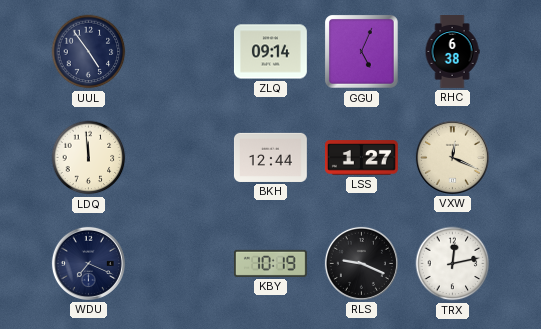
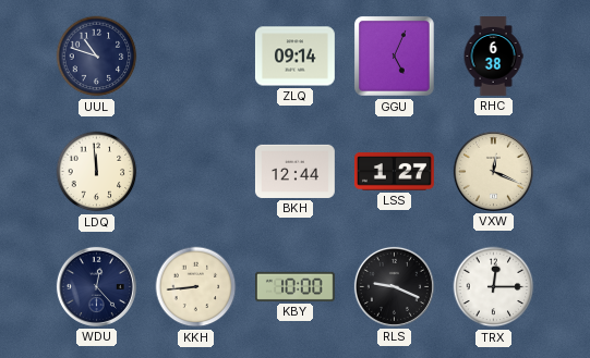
UUL: 4:54 -> 10:48 (97, 57)
WDU: 7:19 -> 12:23 (96, 286)
KKH: none -> 8:44 (196, 287)
KBY: 10:19 -> 10:00 (294, 286)
TRX: 12:13 -> 12:15 (494, 287)
